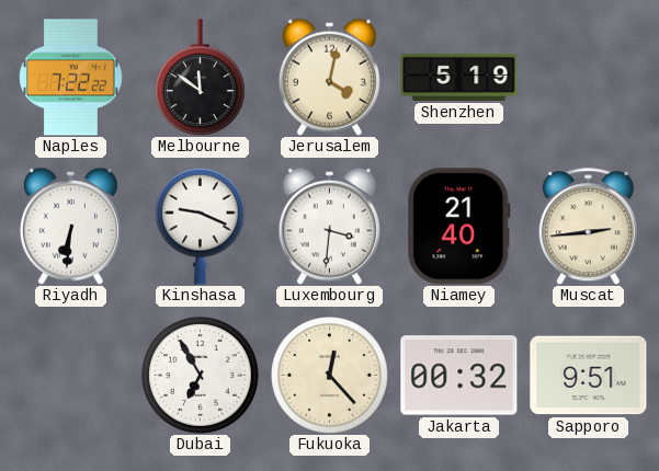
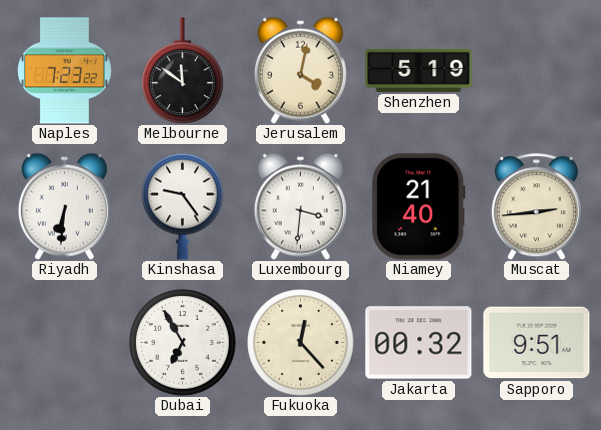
Naples: 7:22 -> 7:23 (64, 71)
Kinshasa: 9:19 -> 9:24 (183, 206)
